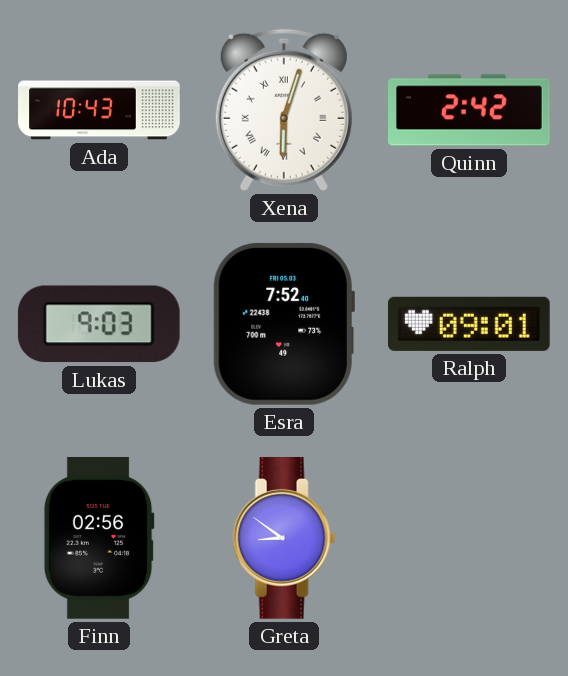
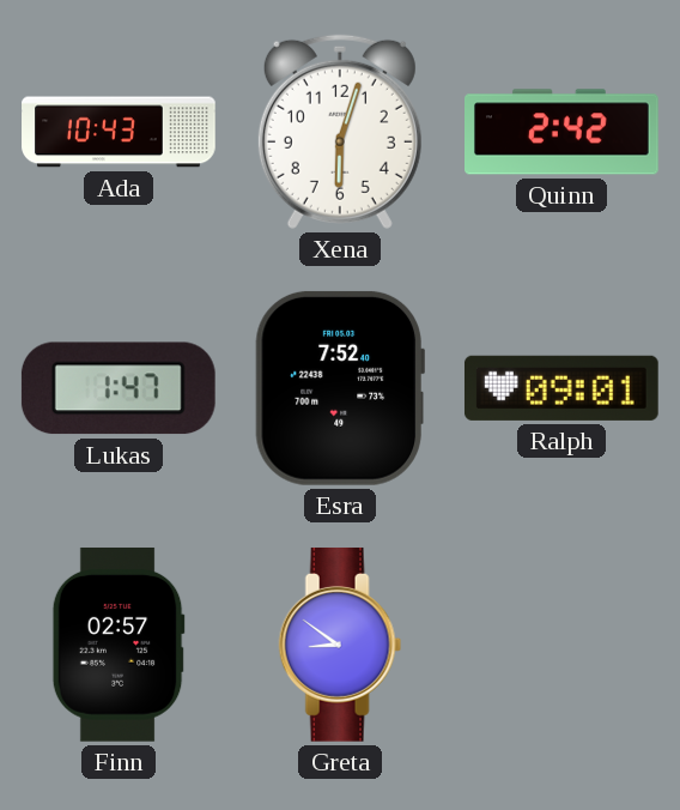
Xena numerals: Roman -> Arabic (340, 132)
Lukas: 9:03 -> 1:47 (119, 388)
Finn: 02:56 -> 02:57 (119, 645)
